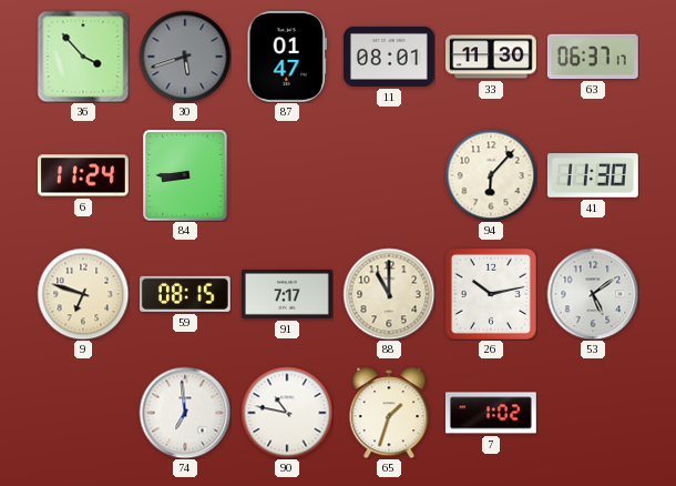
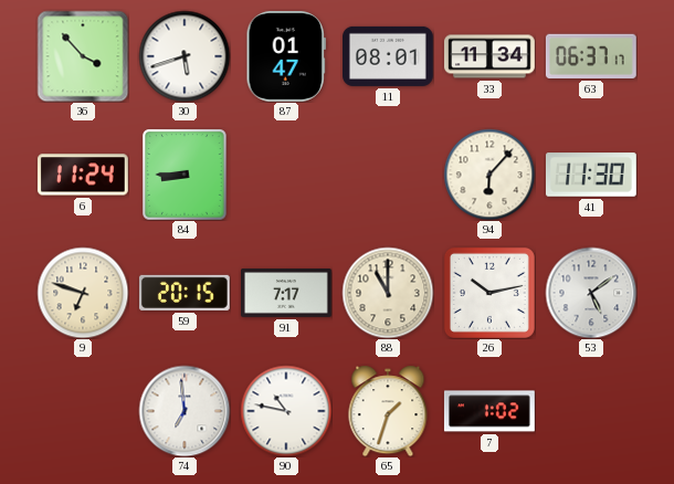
30 dial: grey -> white (185, 56)
33: 11:30 -> 11:34 (491, 56)
59: 08:15 -> 20:15 (185, 293)
